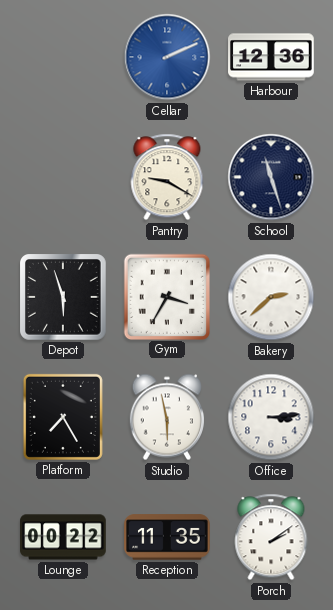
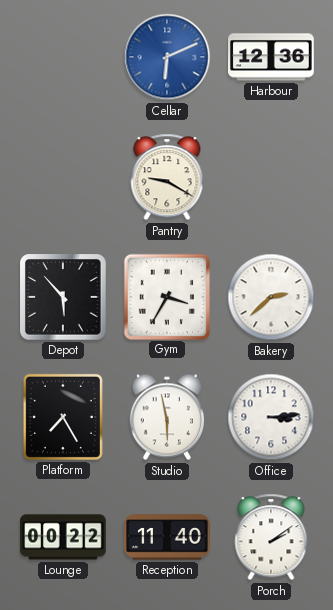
Cellar: 2:11 -> 6:11 (167, 57)
School: 11:27 -> none (271, 177)
Depot: 5:57 -> 5:53 (64, 298)
Reception: 11:35 -> 11:40 (167, 537)
